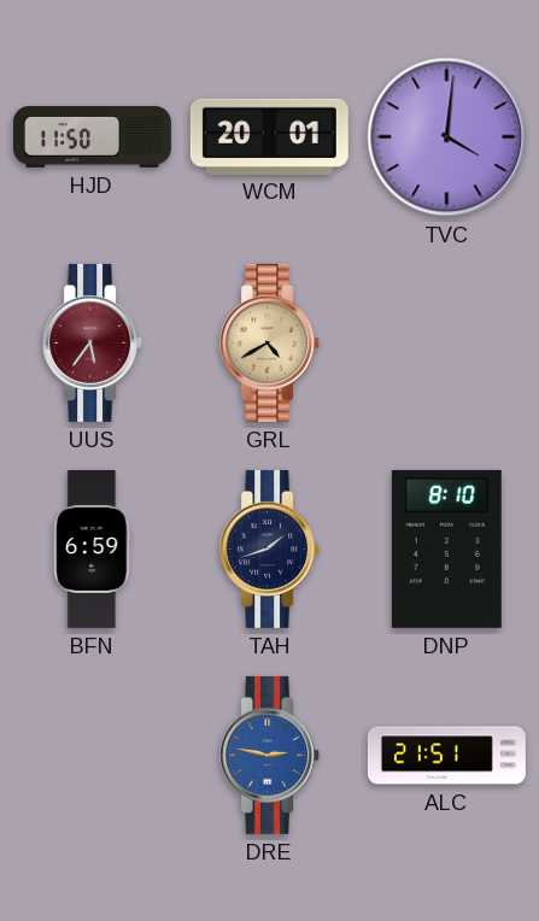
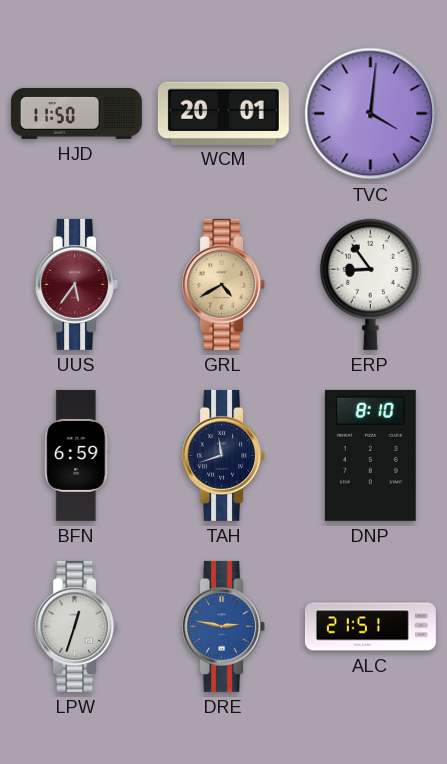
ERP: none -> 8:54 (370, 284)
TAH: 1:42 -> 11:42 (224, 455)
LPW: none -> 12:33 (77, 626)
